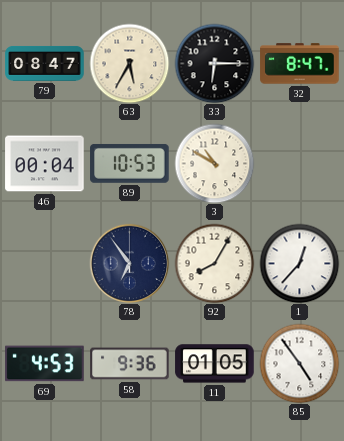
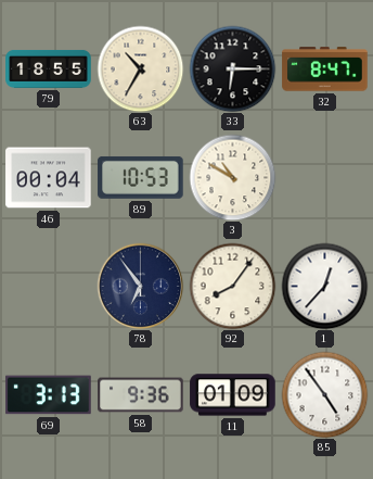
79: 08:47 -> 18:55 (49, 68)
63: 5:35 -> 10:35 (140, 68)
92: 8:05 -> 8:06 (232, 286)
69: 4:53 -> 3:13 (49, 395)
11: 01:05 -> 01:09 (233, 395)
